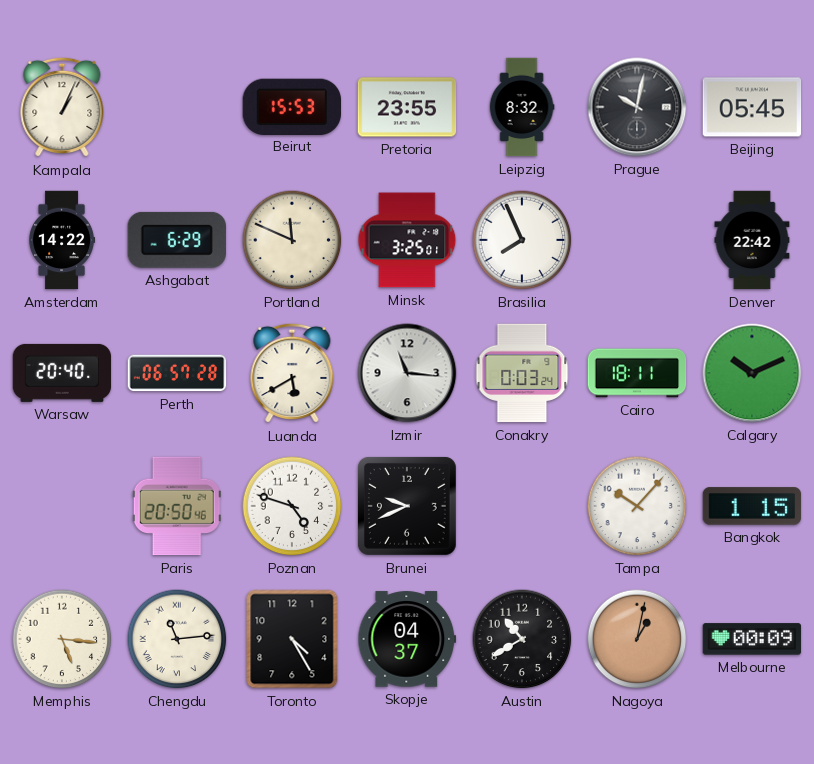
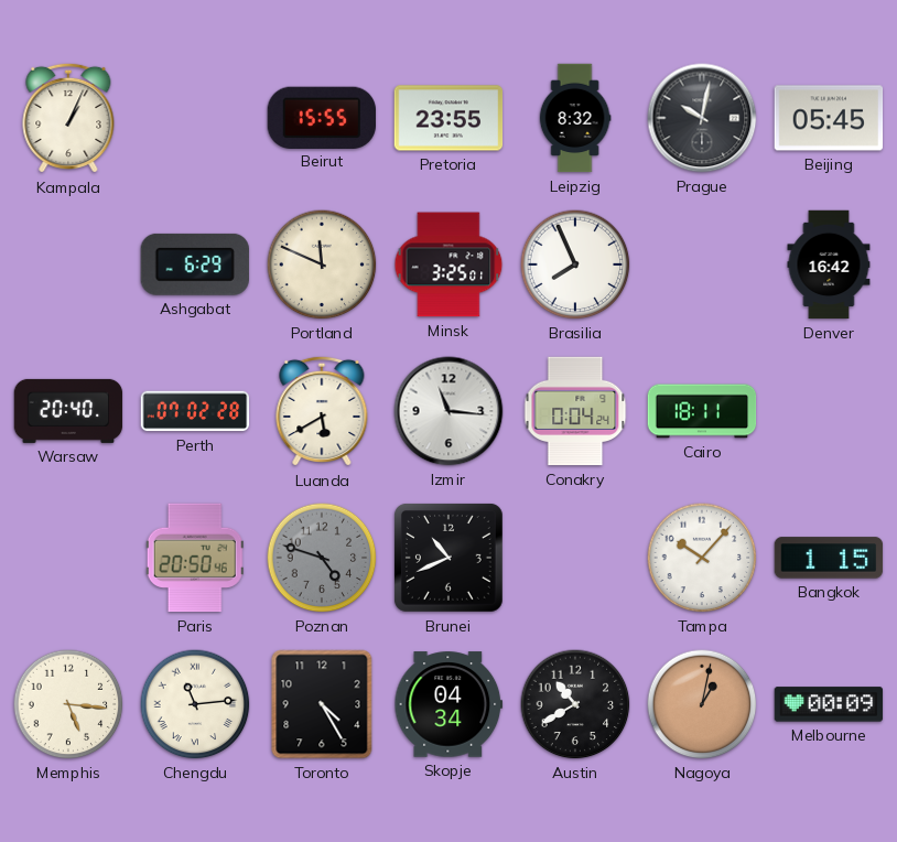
Beirut: 15:53 -> 15:55 (321, 117)
Amsterdam: 14:22 -> none (62, 240)
Denver: 22:42 -> 16:42 (829, 265)
Perth: 06:57 -> 07:02 (195, 411)
Conakry: 0:03 -> 0:04 (575, 411)
Calgary: 10:11 -> none (752, 373)
Poznan dial: white -> grey (322, 558)
Brunei: 9:41 -> 10:41 (448, 558)
Skopje: 04:37 -> 04:34 (448, 704)
